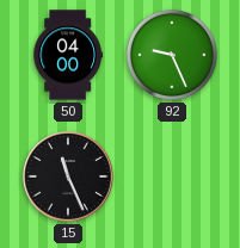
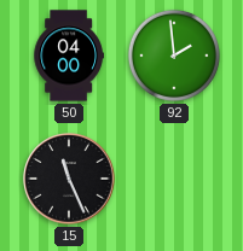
92: 9:26 -> 1:59 (174, 56)
